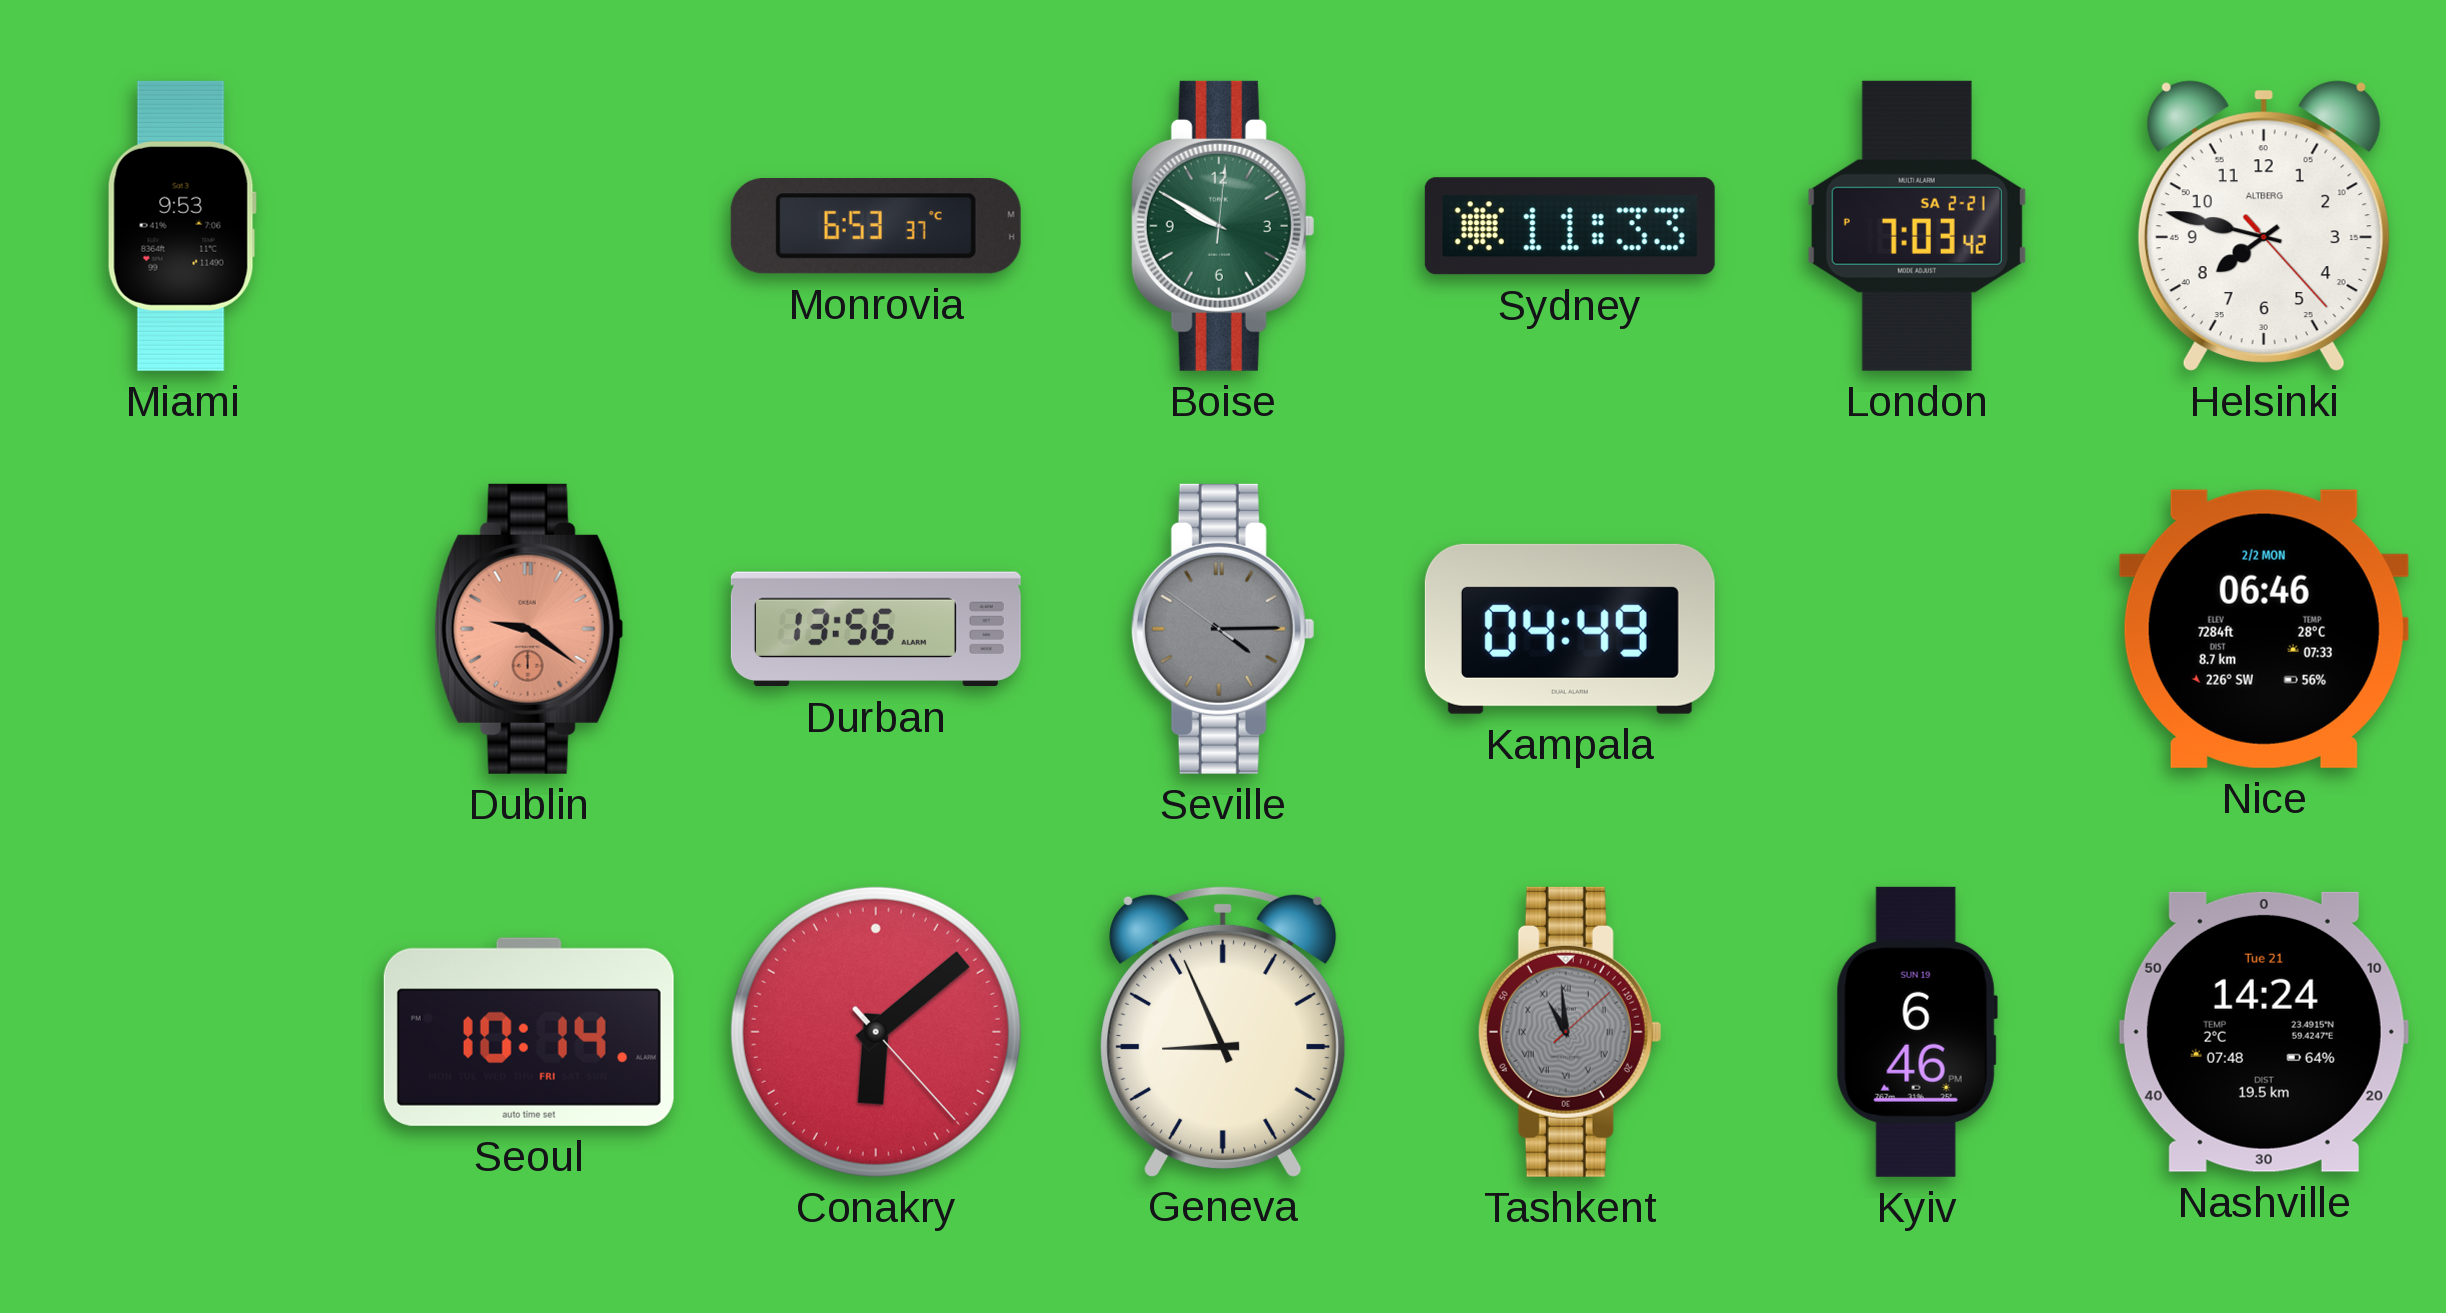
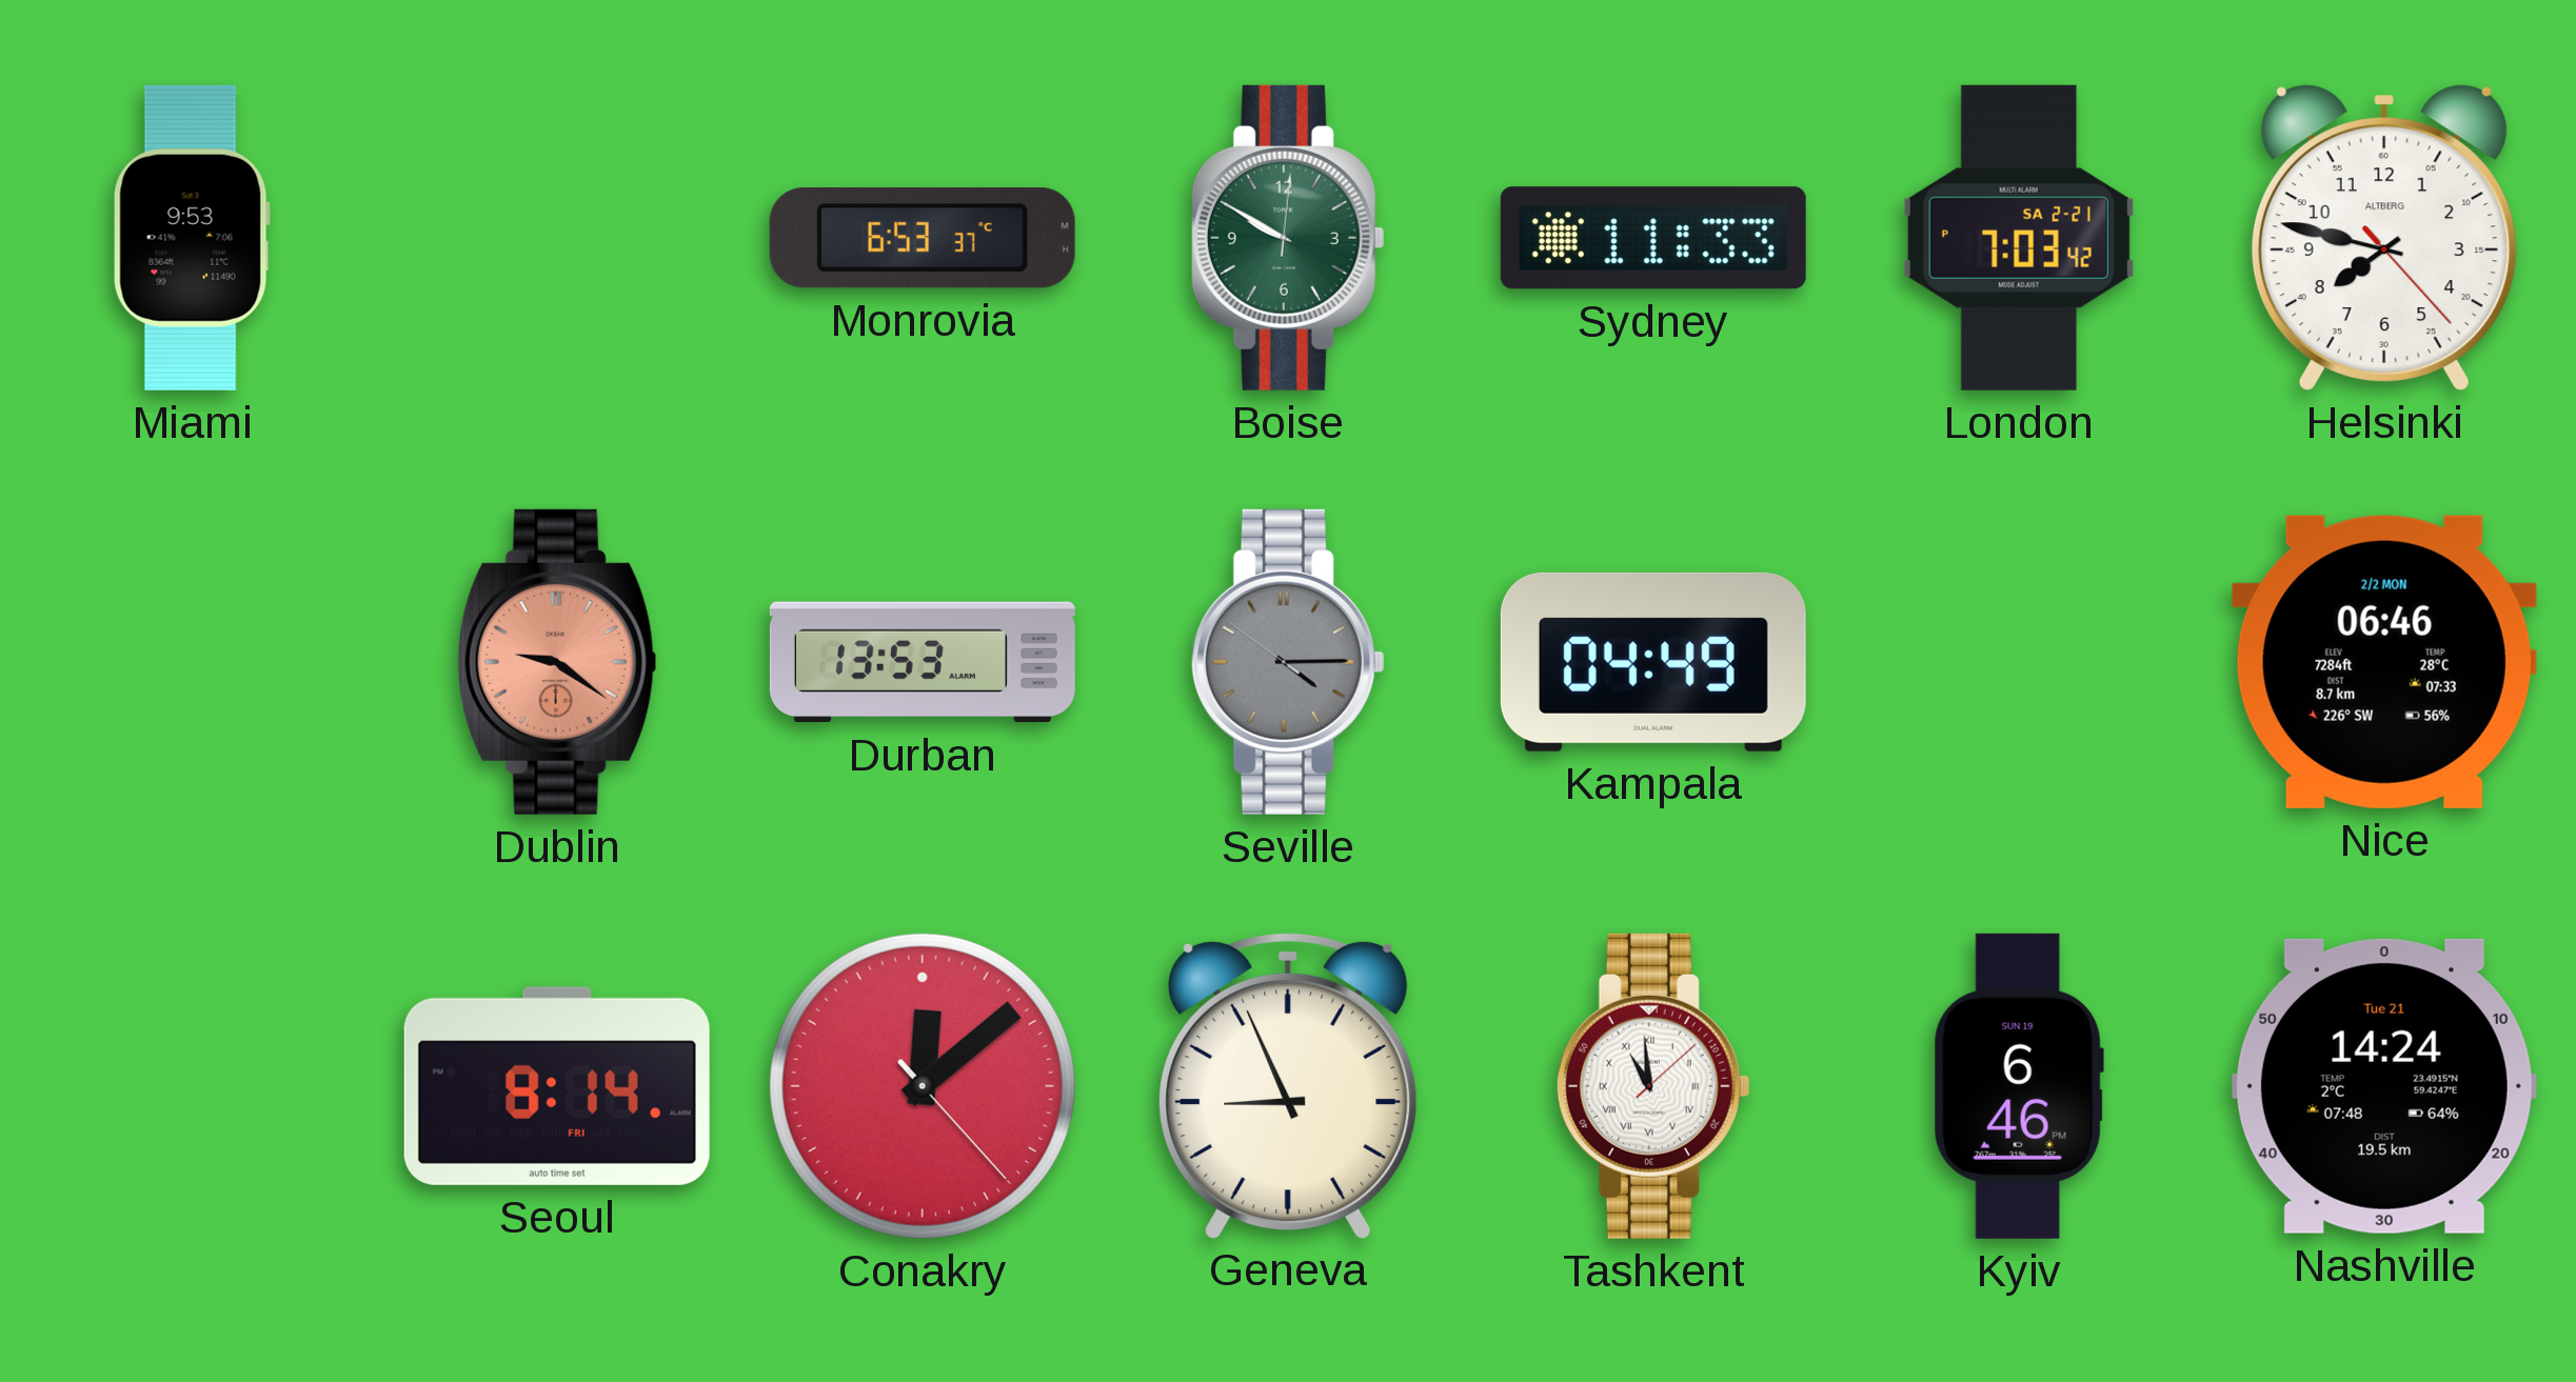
Durban: 13:56 -> 13:53 (923, 662)
Seoul: 10:14 -> 8:14 (557, 1086)
Conakry: 6:08 -> 12:08 (923, 1086)
Tashkent dial: grey -> white (1653, 1086)
